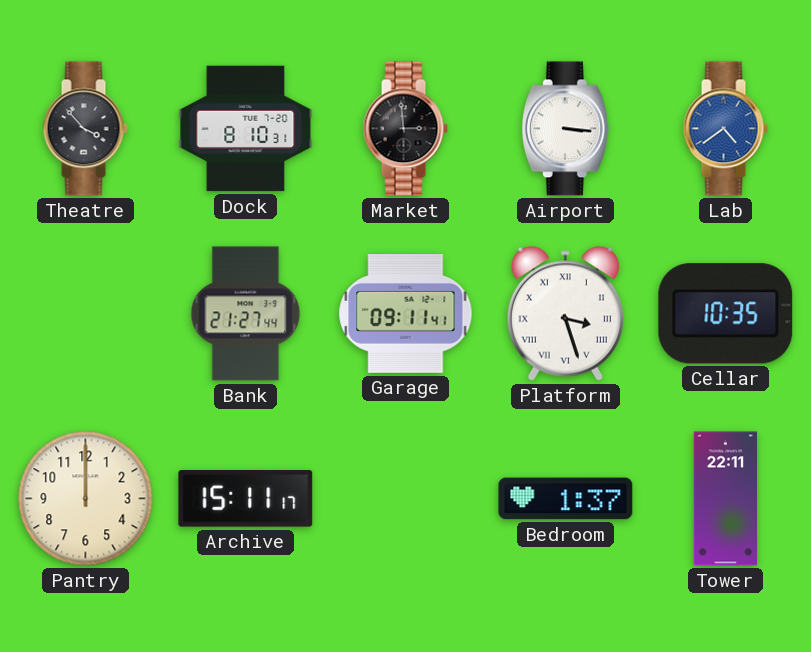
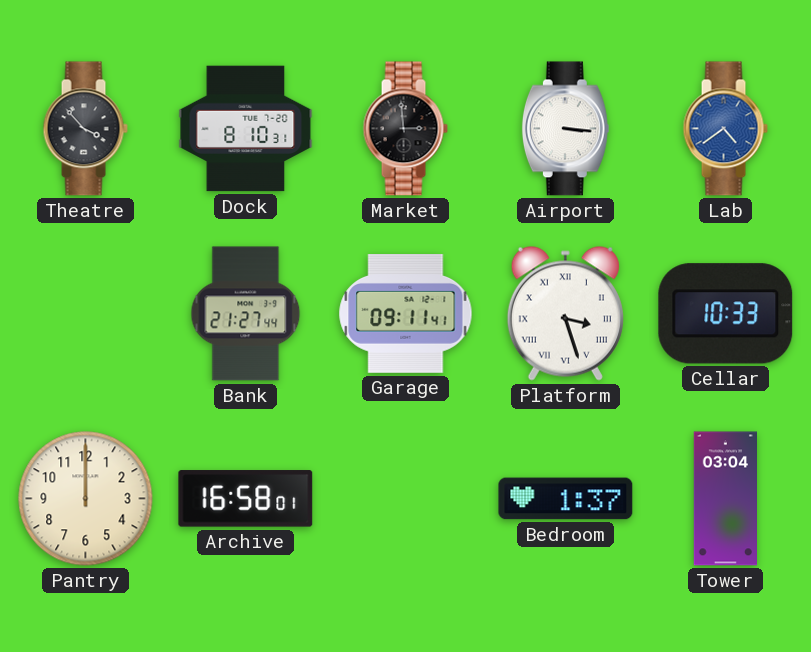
Cellar: 10:35 -> 10:33 (726, 314)
Archive: 15:11 -> 16:58 (246, 499)
Tower: 22:11 -> 03:04 (725, 499)
